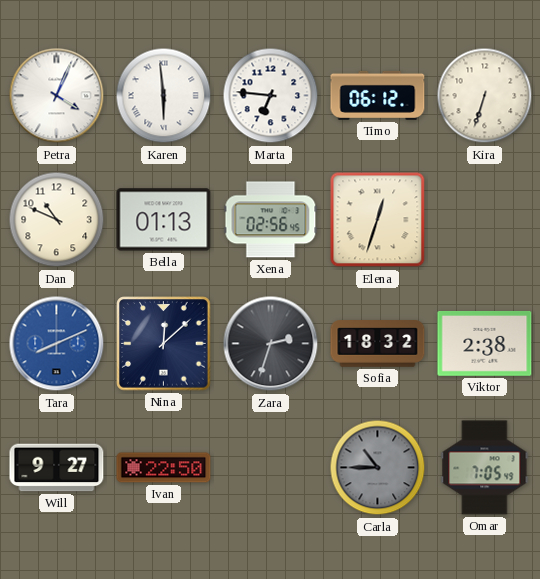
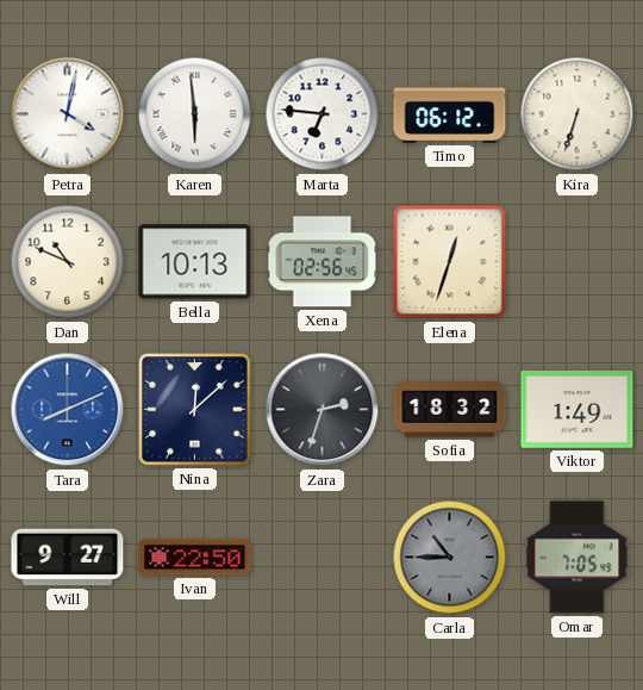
Petra: 4:04 -> 4:02 (68, 114)
Bella: 01:13 -> 10:13 (195, 262)
Viktor: 2:38 -> 1:49 (578, 409)
